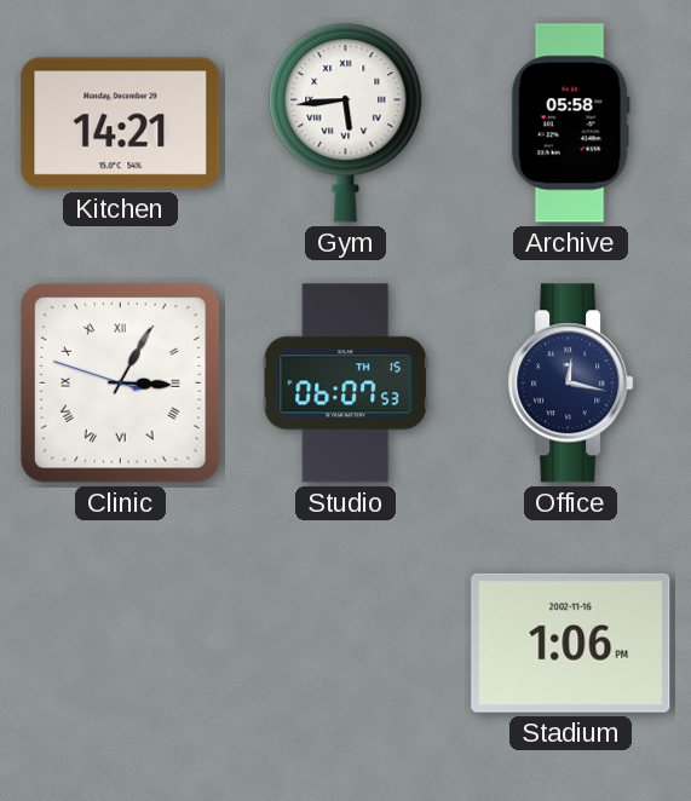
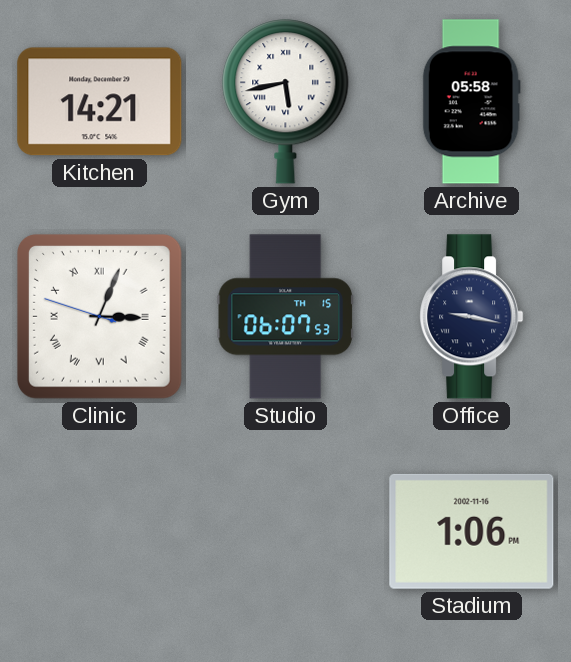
Gym: 5:44 -> 5:43 (286, 102)
Clinic: 3:04 -> 3:03 (99, 316)
Office: 12:17 -> 9:17 (472, 317)
